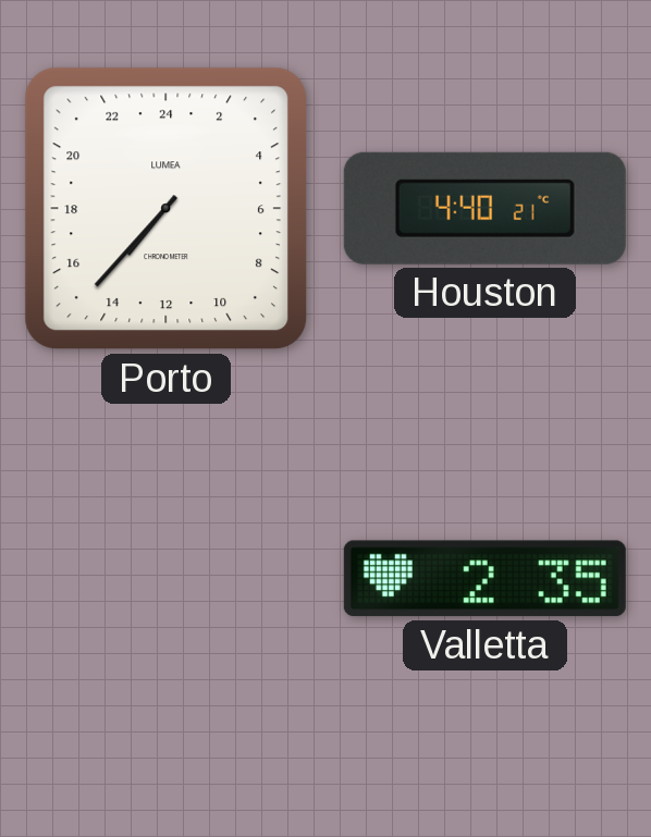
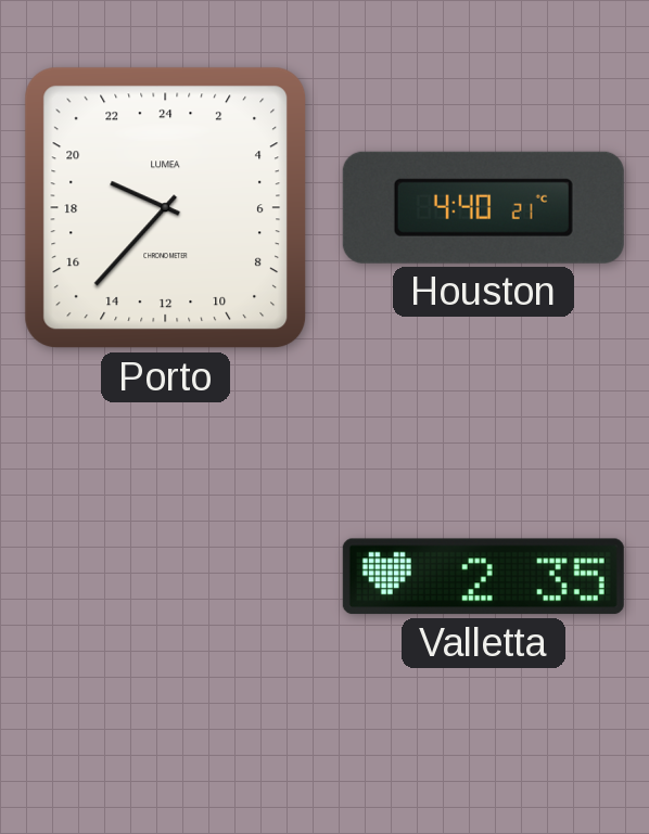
Porto: 14:37 -> 19:37 (166, 208)
